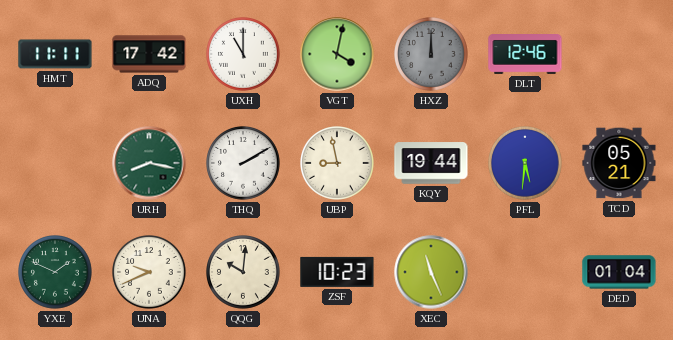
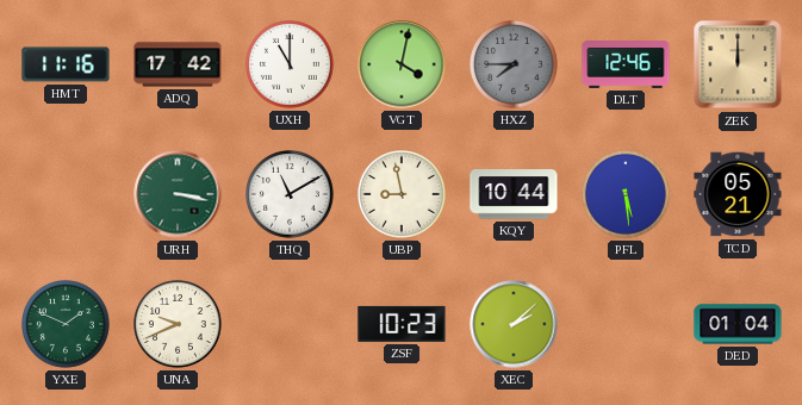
HMT: 11:11 -> 11:16 (66, 64)
HXZ: 12:00 -> 7:45 (515, 66)
ZEK: none -> 12:00 (738, 64)
URH: 8:17 -> 3:17 (178, 194)
THQ: 2:10 -> 11:10 (291, 195)
KQY: 19:44 -> 10:44 (514, 194)
PFL: 5:31 -> 5:29 (627, 195)
QQG: 10:01 -> none (244, 273)
XEC: 11:26 -> 2:08 (514, 324)
